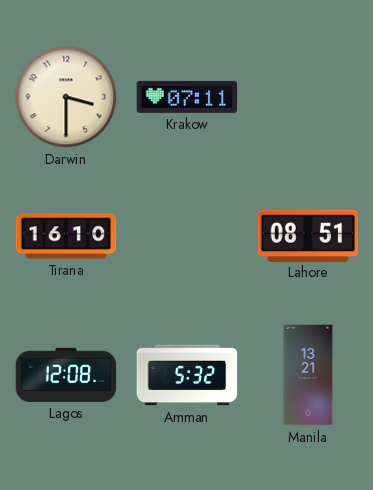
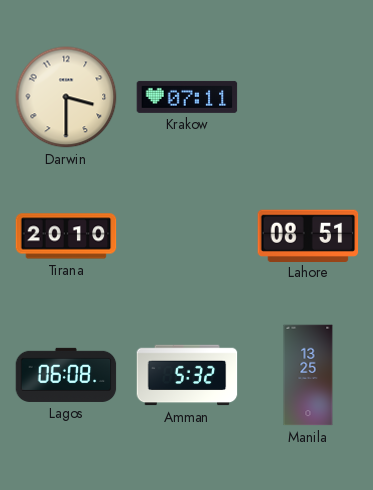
Tirana: 16:10 -> 20:10 (66, 236)
Lagos: 12:08 -> 06:08 (66, 375)
Manila: 13:21 -> 13:25 (308, 375)
